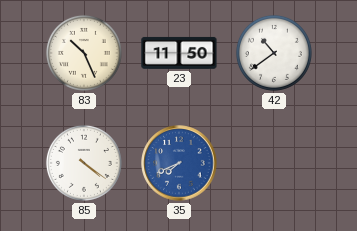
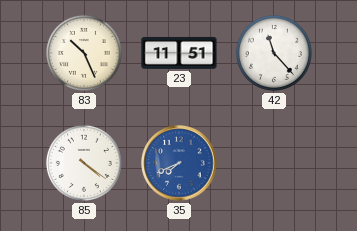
23: 11:50 -> 11:51 (179, 53)
42: 10:39 -> 11:23 (274, 53)
